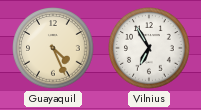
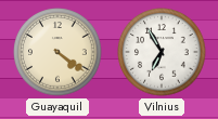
Guayaquil: 4:26 -> 4:21 (57, 52)
